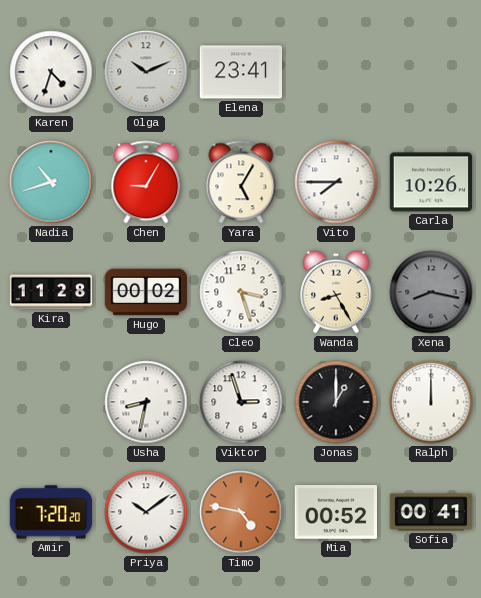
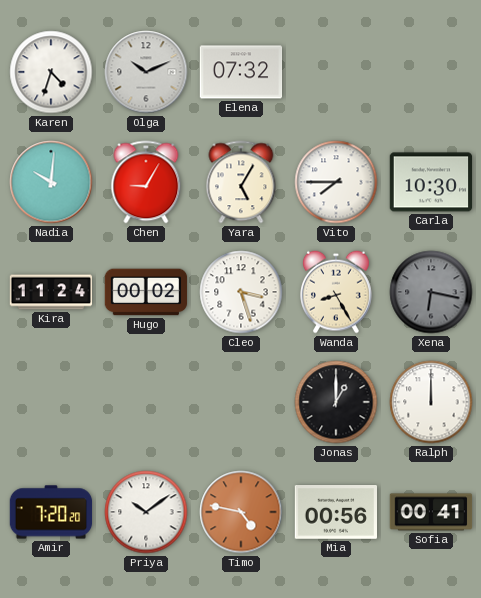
Elena: 23:41 -> 07:32 (241, 72)
Nadia: 10:42 -> 10:01 (51, 182)
Carla: 10:26 -> 10:30 (431, 182)
Kira: 11:28 -> 11:24 (51, 292)
Xena: 8:17 -> 6:17 (431, 292)
Usha: 8:32 -> none (146, 402)
Viktor: 2:57 -> none (241, 402)
Mia: 00:52 -> 00:56 (336, 513)
